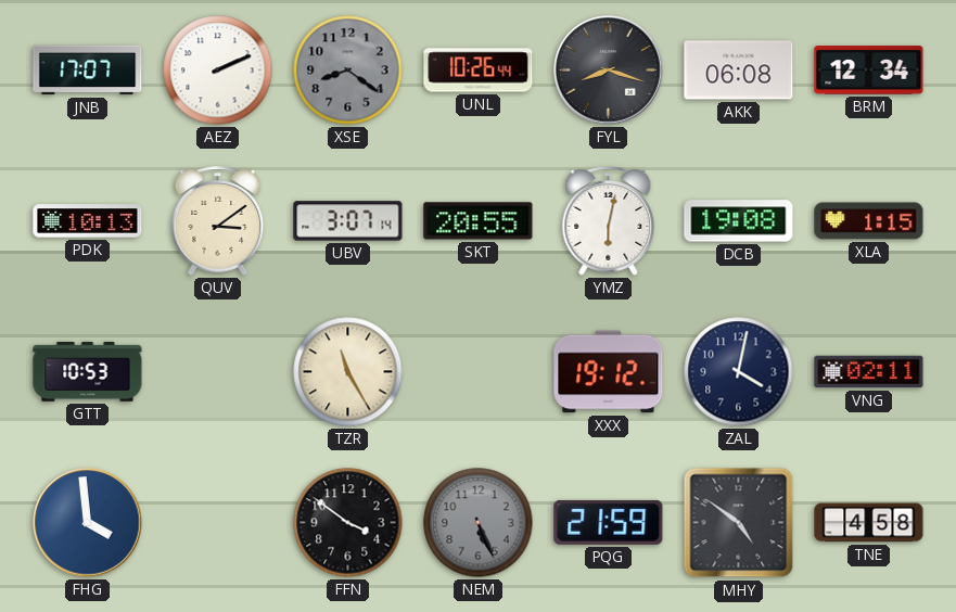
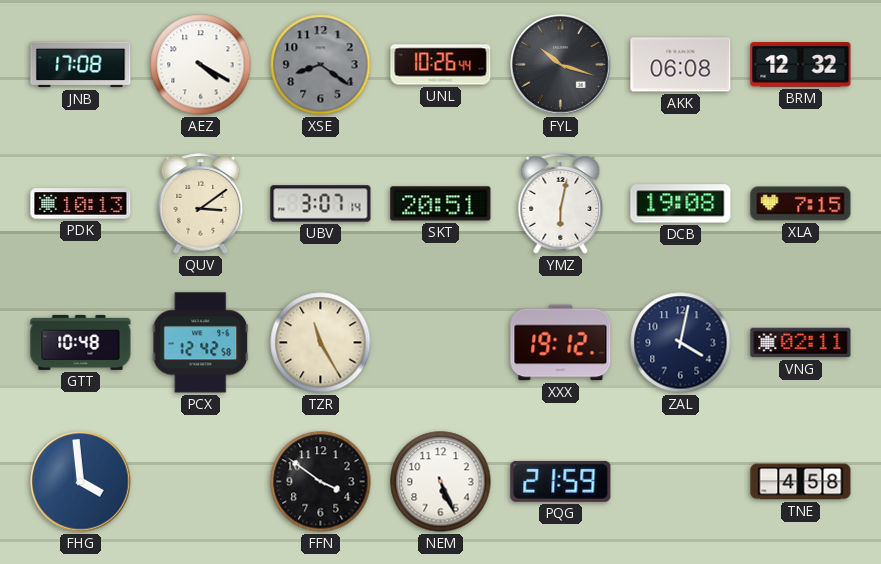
JNB: 17:07 -> 17:08 (81, 65)
AEZ: 2:11 -> 4:20 (201, 65)
FYL: 8:18 -> 10:18 (561, 65)
BRM: 12:34 -> 12:32 (801, 65)
SKT: 20:55 -> 20:51 (441, 204)
XLA: 1:15 -> 7:15 (801, 204)
GTT: 10:53 -> 10:48 (81, 342)
PCX: none -> 12:42 (201, 343)
NEM dial: grey -> white (441, 482)
MHY: 4:51 -> none (739, 523)
